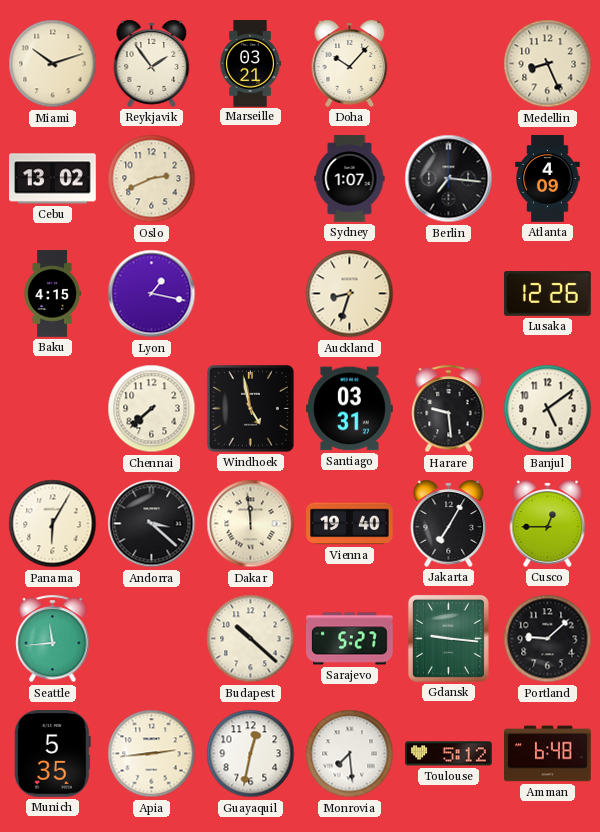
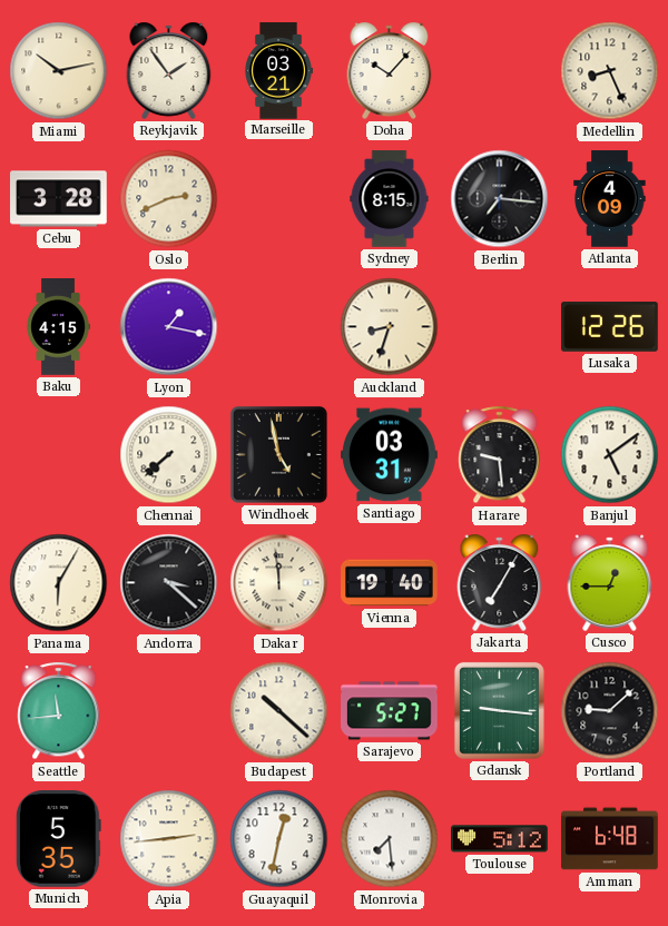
Miami: 10:12 -> 10:13 (59, 71)
Cebu: 13:02 -> 3:28 (59, 199)
Sydney: 1:07 -> 8:15 (390, 199)
